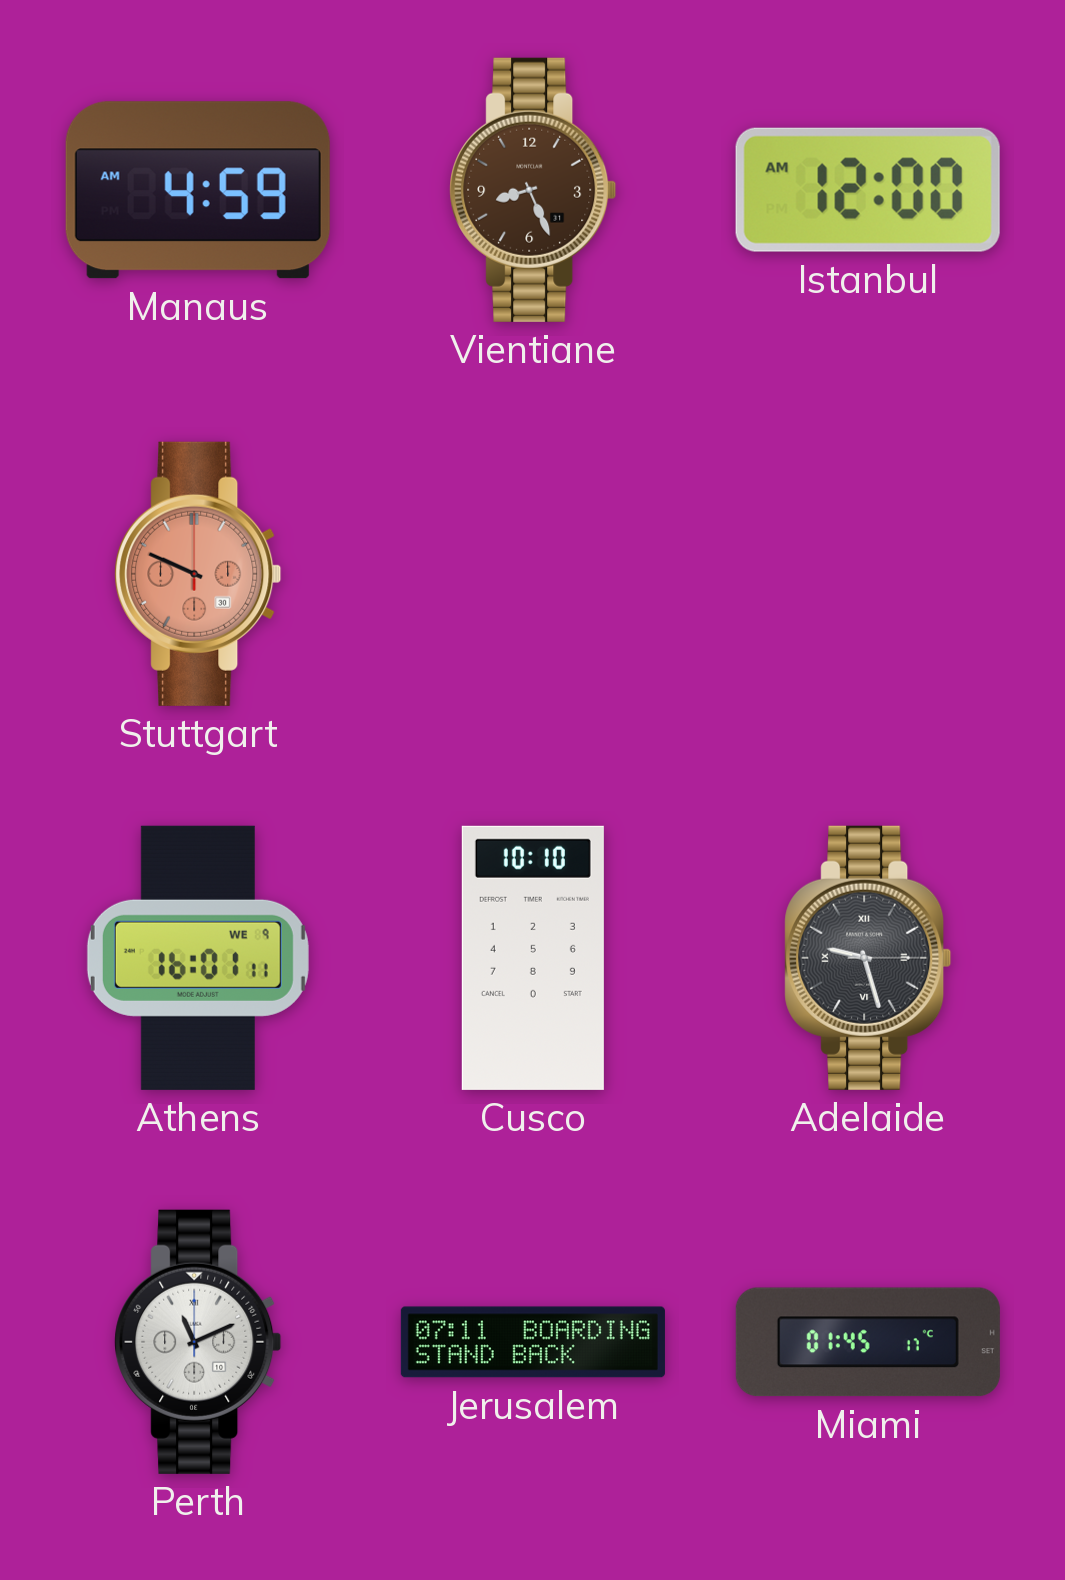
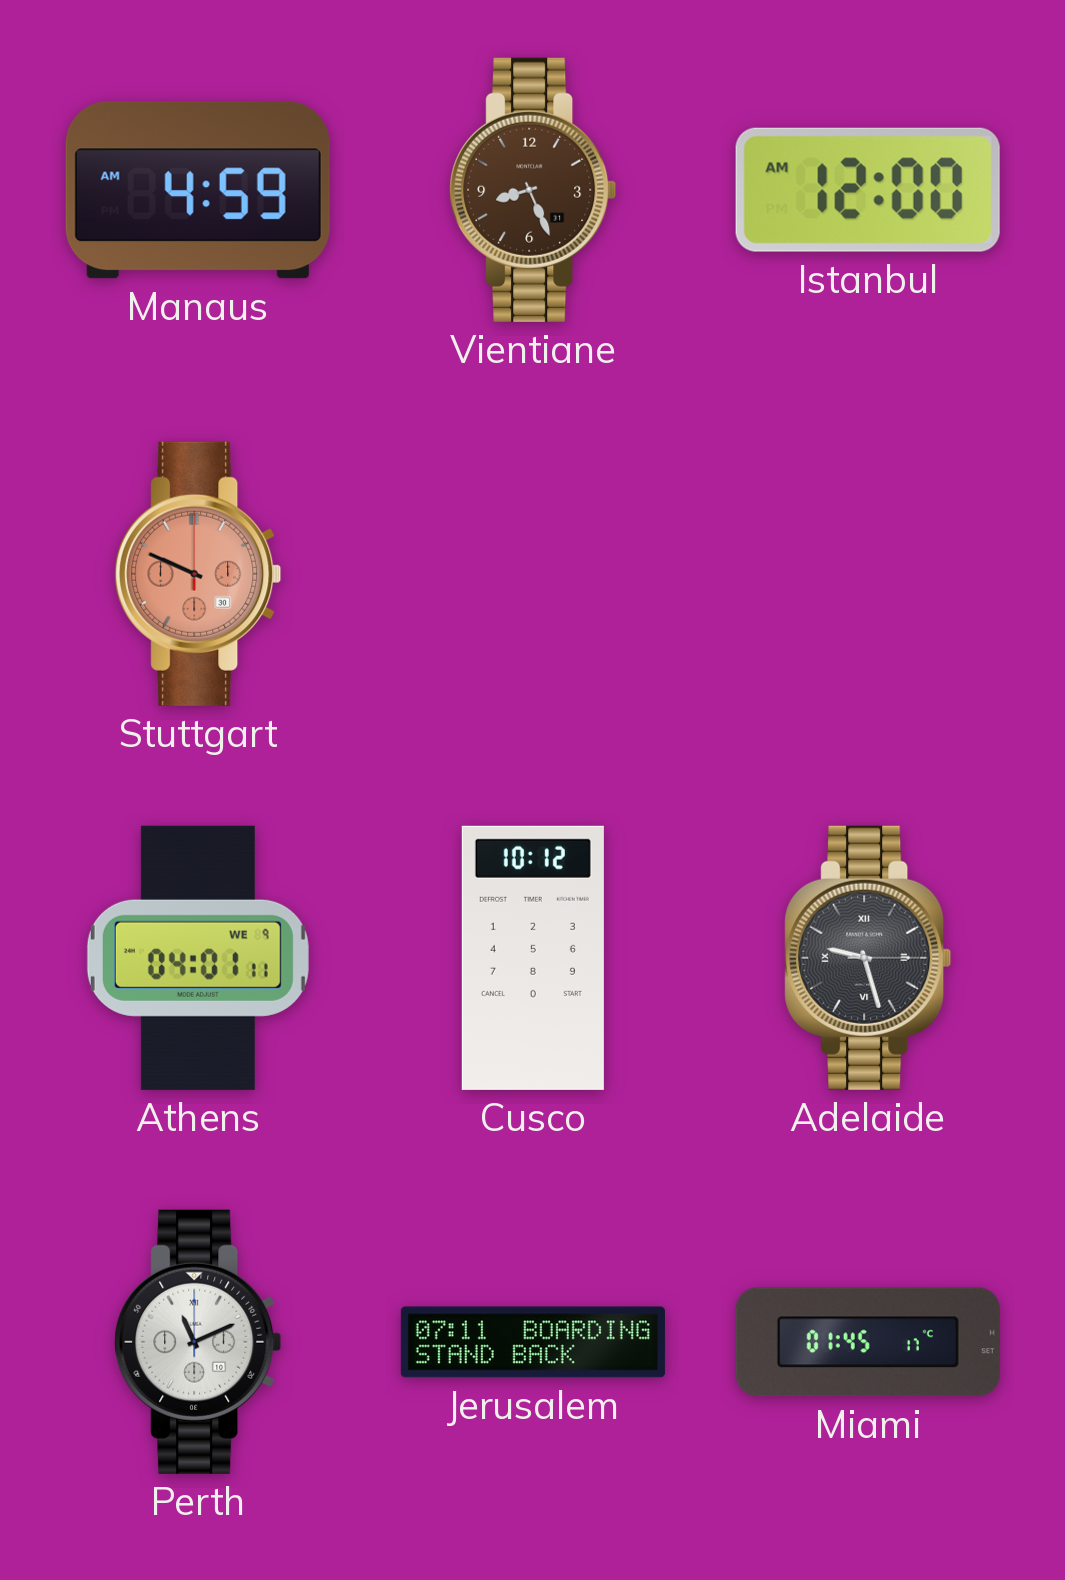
Athens: 16:01 -> 04:01 (198, 958)
Cusco: 10:10 -> 10:12 (533, 958)
